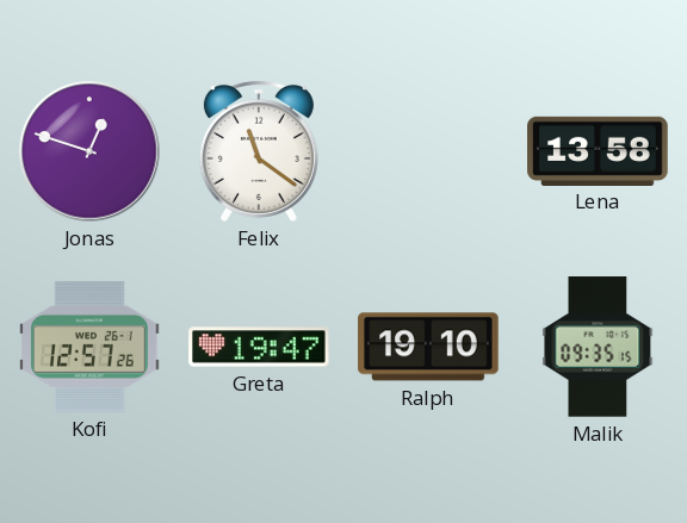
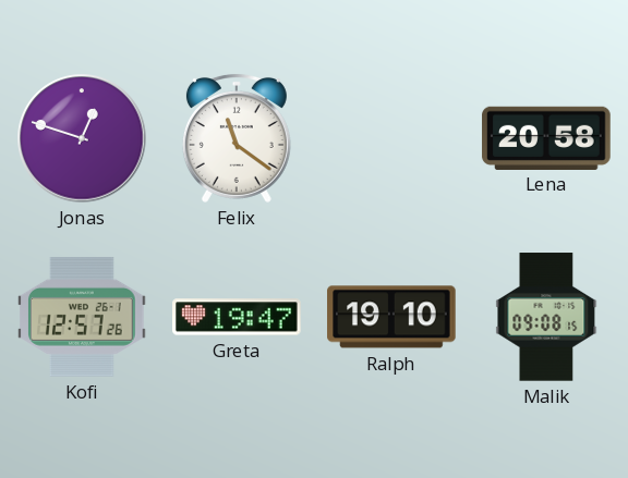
Lena: 13:58 -> 20:58 (546, 137)
Malik: 09:35 -> 09:08 (546, 317)
